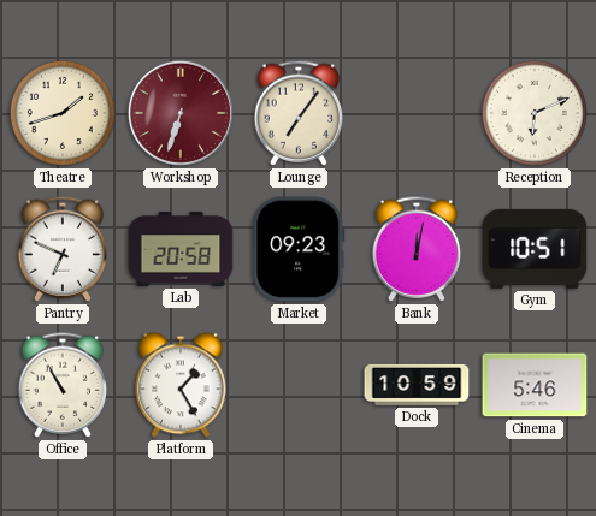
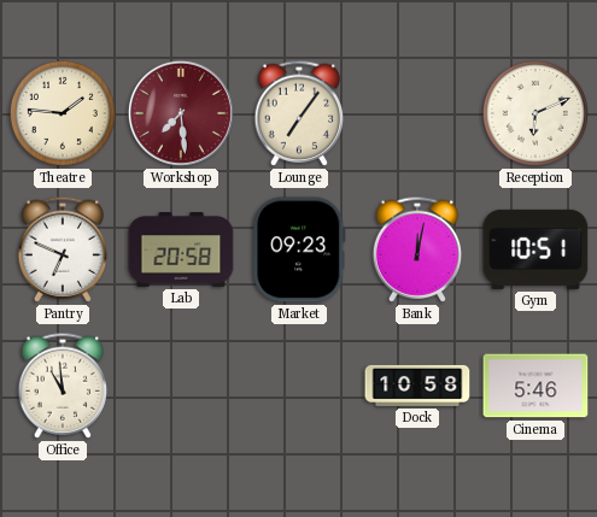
Theatre: 1:42 -> 1:46 (63, 113)
Workshop: 6:33 -> 7:29 (181, 113)
Office: 10:55 -> 10:59 (63, 386)
Platform: 1:25 -> none (181, 385)
Dock: 10:59 -> 10:58 (417, 386)
